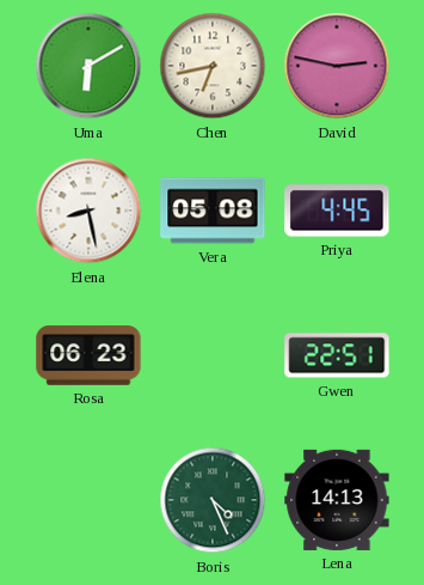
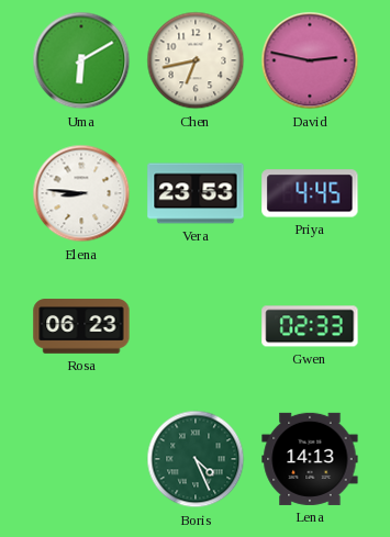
Elena: 8:28 -> 8:46 (81, 193)
Vera: 05:08 -> 23:53 (196, 193)
Gwen: 22:51 -> 02:33 (310, 326)
